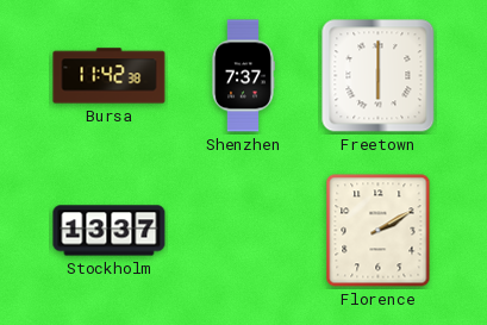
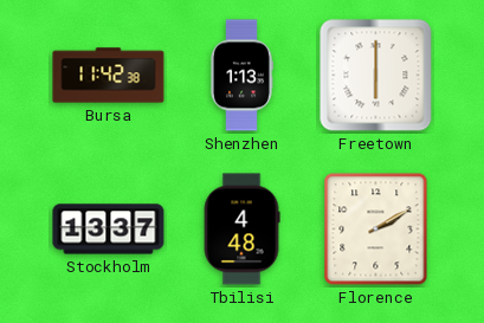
Shenzhen: 7:37 -> 1:13 (243, 76)
Tbilisi: none -> 4:48 (241, 230)
